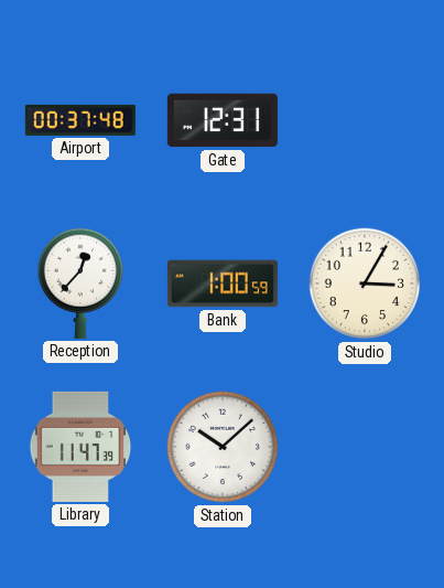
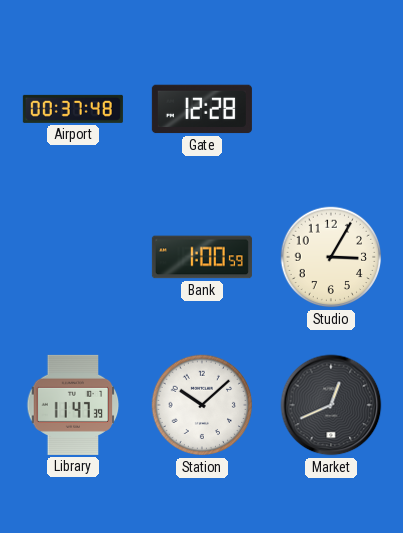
Gate: 12:31 -> 12:28 (202, 109)
Reception: 12:37 -> none (79, 284)
Market: none -> 12:41 (331, 405)
